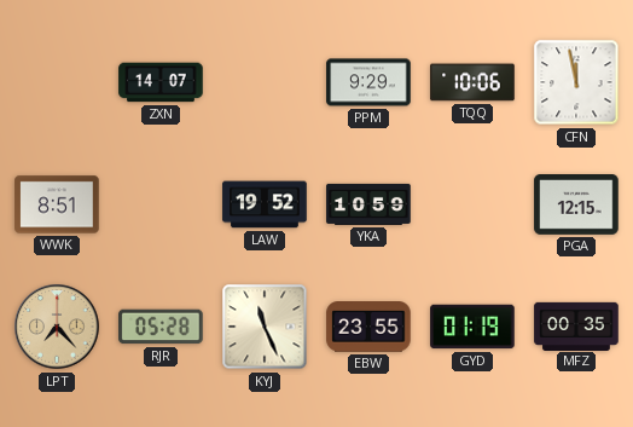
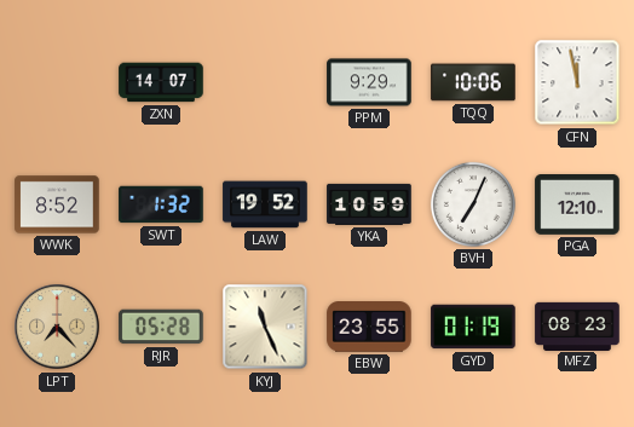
WWK: 8:51 -> 8:52 (57, 204)
SWT: none -> 1:32 (161, 204)
BVH: none -> 7:04 (473, 204)
PGA: 12:15 -> 12:10 (577, 206)
MFZ: 00:35 -> 08:23 (577, 325)
